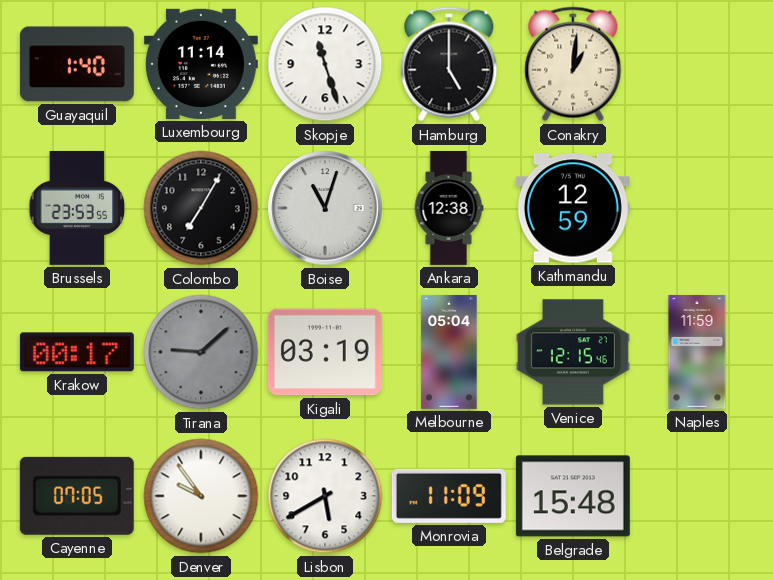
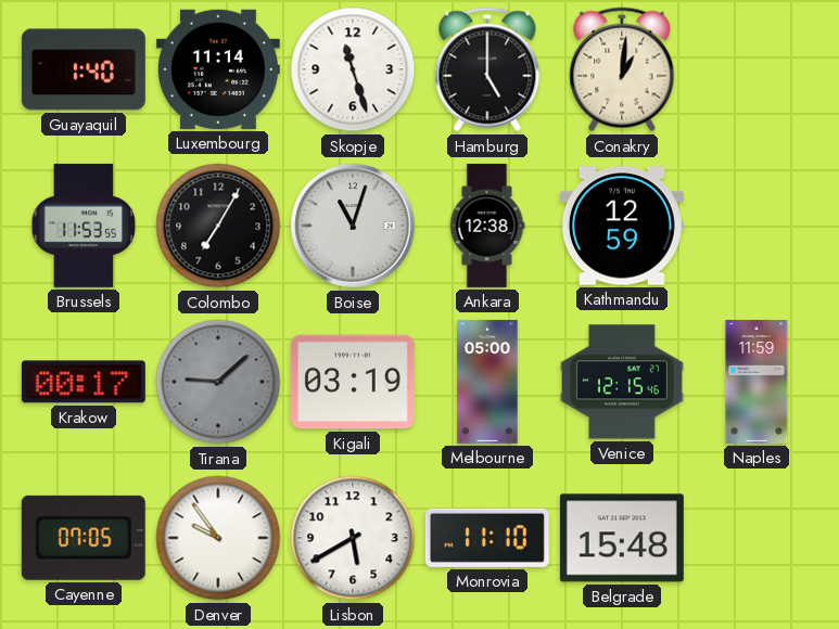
Brussels: 23:53 -> 11:53 (84, 226)
Melbourne: 05:04 -> 05:00 (487, 382)
Monrovia: 11:09 -> 11:10 (487, 538)
